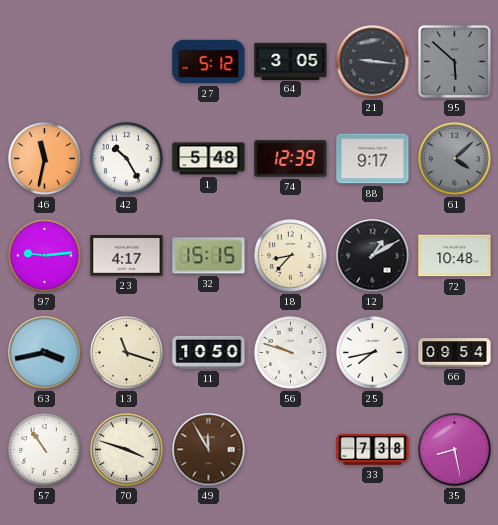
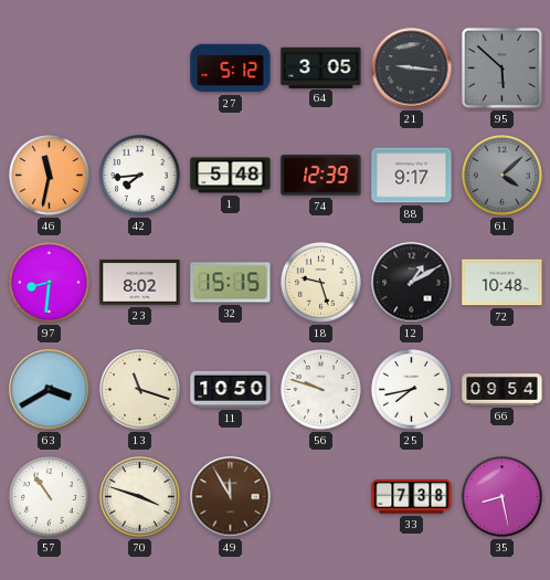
42: 10:25 -> 7:44 (140, 176)
97: 9:14 -> 8:31 (50, 283)
23: 4:17 -> 8:02 (140, 283)
18: 8:37 -> 9:27 (321, 283)
63: 3:43 -> 3:40 (50, 390)
